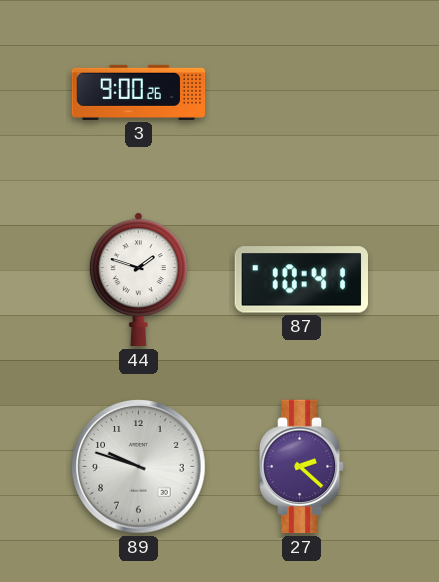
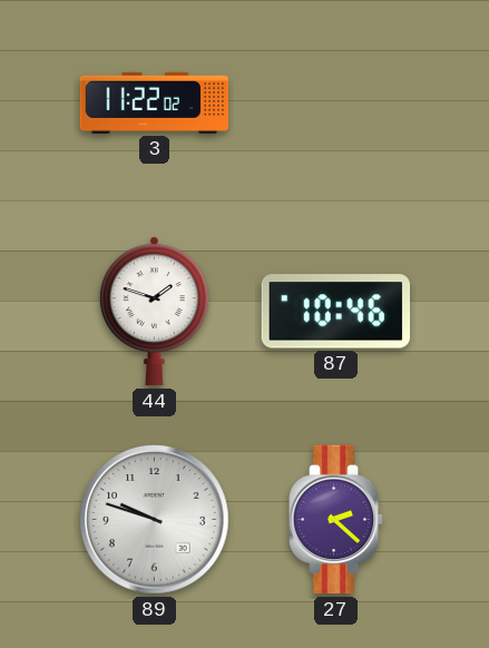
3: 9:00 -> 11:22 (155, 102)
87: 10:41 -> 10:46 (335, 312)
